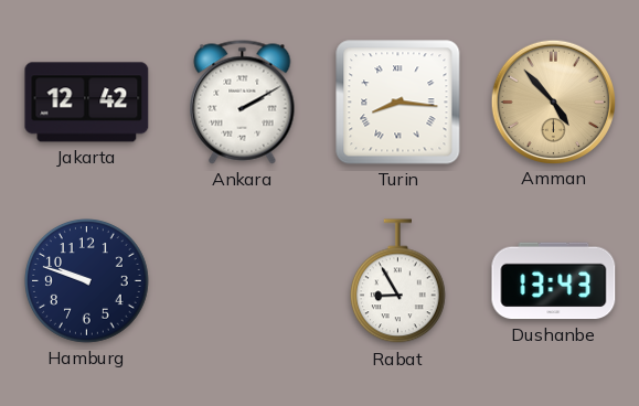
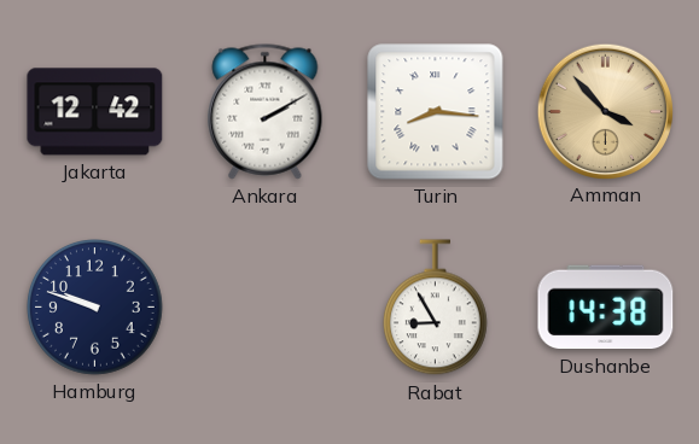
Amman: 4:53 -> 3:53 (605, 111)
Dushanbe: 13:43 -> 14:38 (606, 308)
